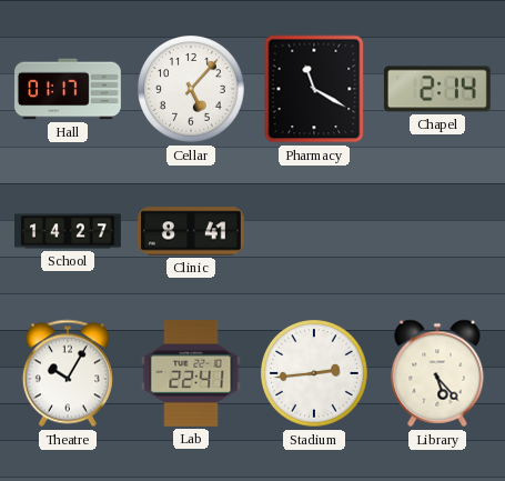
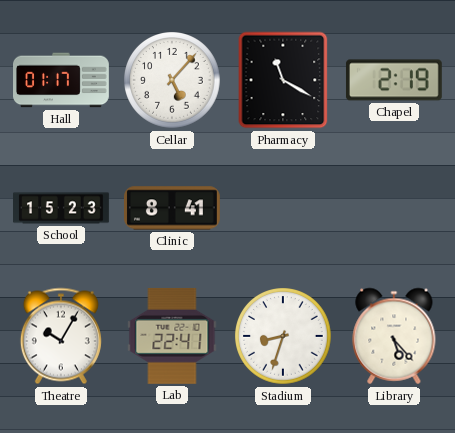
Chapel: 2:14 -> 2:19 (394, 80)
School: 14:27 -> 15:23 (62, 208)
Stadium: 2:44 -> 8:33 (284, 337)
